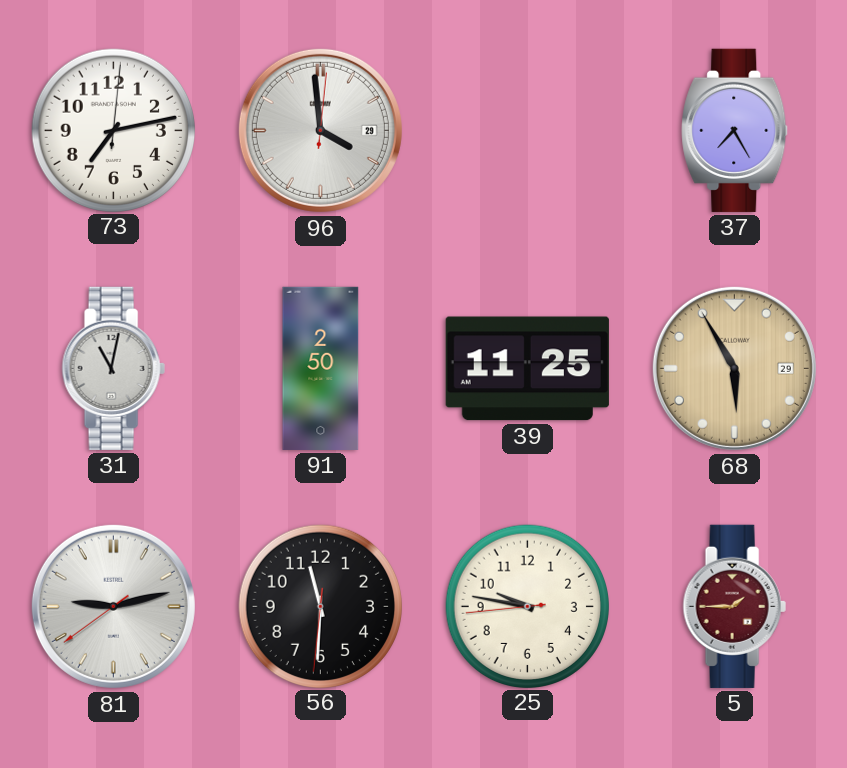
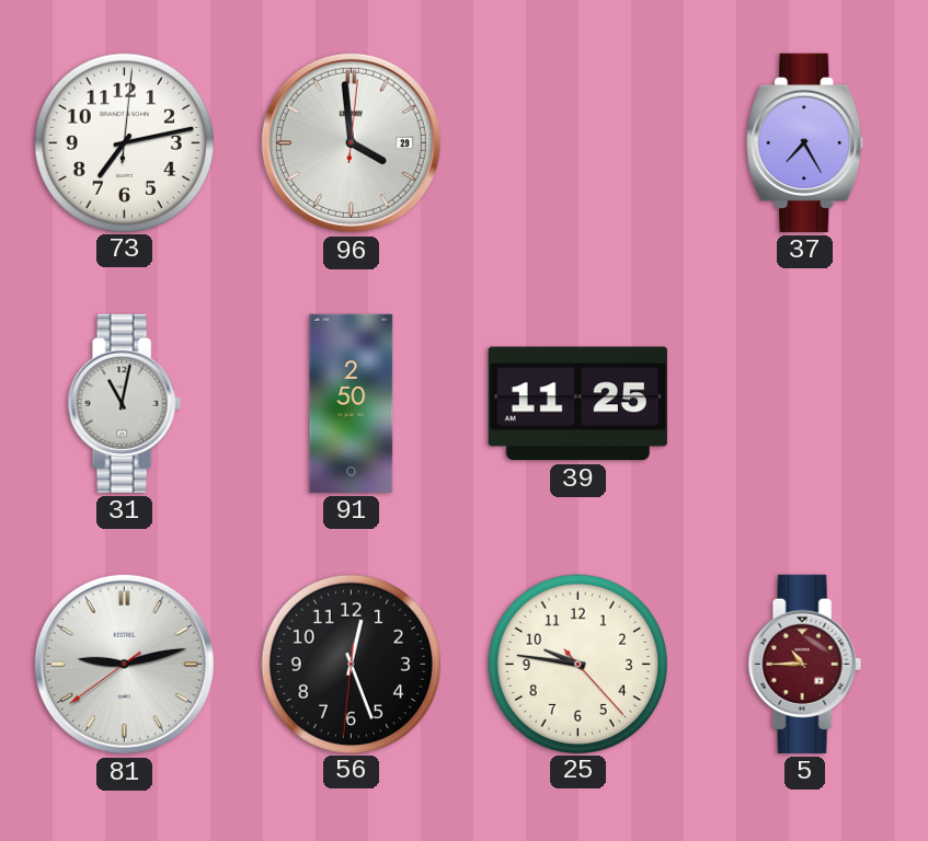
68: 5:55 -> none (734, 368)
56: 11:30 -> 12:26 (351, 664)
25: 9:46:44 -> 9:46:23 (577, 664)
5: 1:45 -> 10:45 (804, 664)
